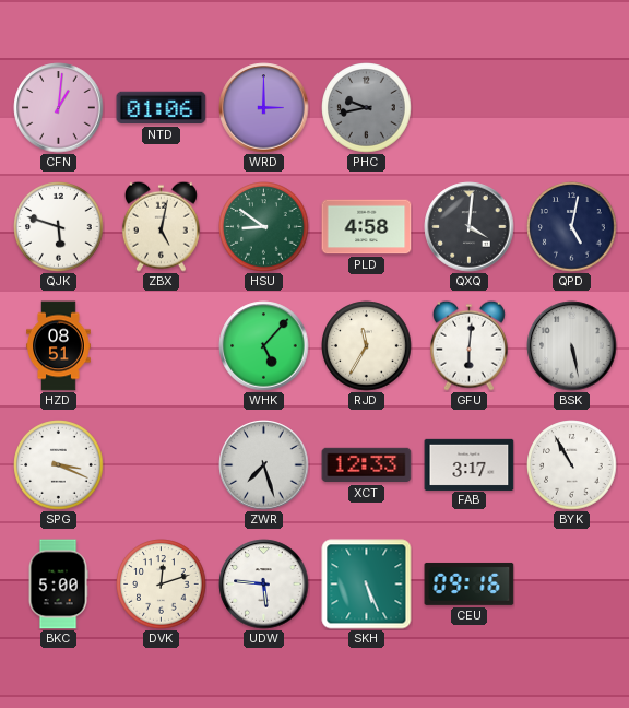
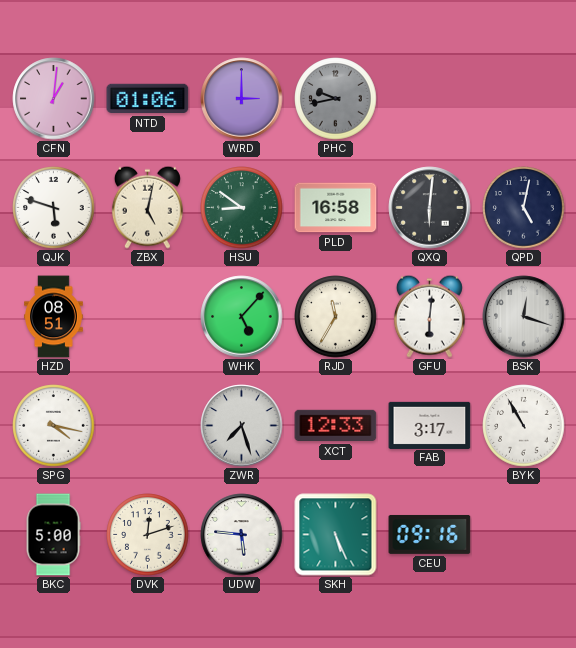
PLD: 4:58 -> 16:58 (336, 208)
QXQ: 4:01 -> 6:01 (430, 208)
BSK: 5:28 -> 12:18 (524, 317)
SPG: 3:19 -> 4:17 (54, 426)
